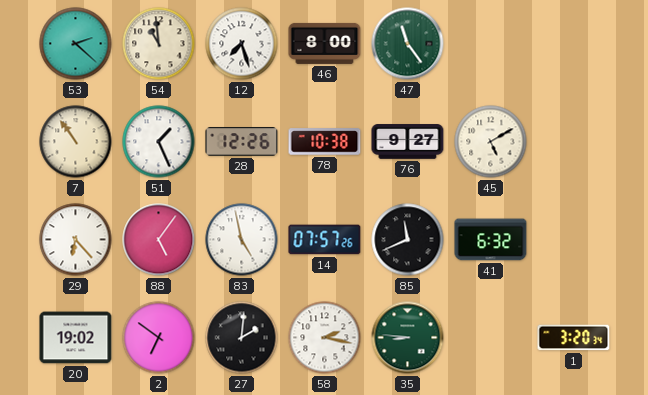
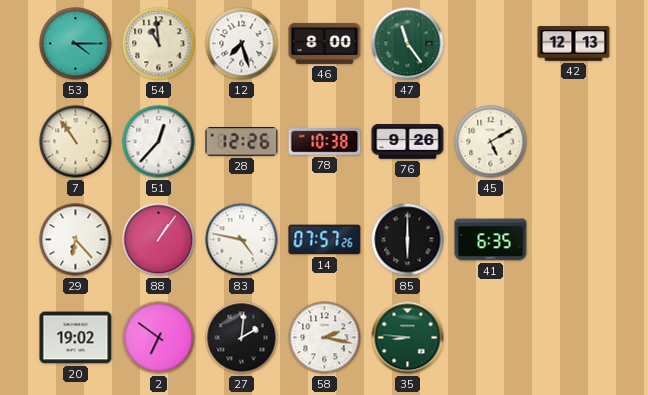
53: 2:22 -> 4:15 (76, 44)
42: none -> 12:13 (574, 44)
51: 1:26 -> 12:37 (159, 142)
76: 9:27 -> 9:26 (408, 142)
88: 5:06 -> 1:06 (159, 240)
83: 4:58 -> 4:47 (242, 240)
85: 11:41 -> 6:00 (408, 240)
41: 6:32 -> 6:35 (491, 240)
1: 3:20 -> none (574, 338)
